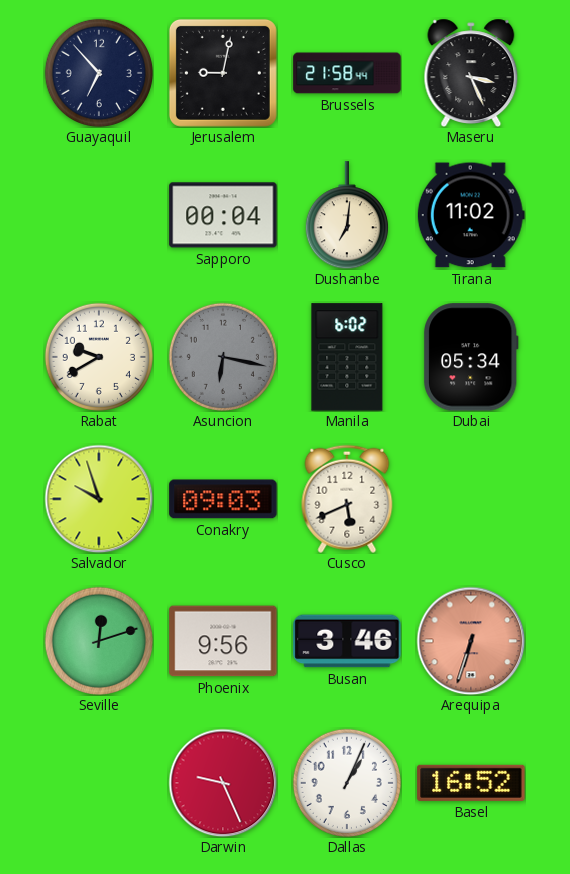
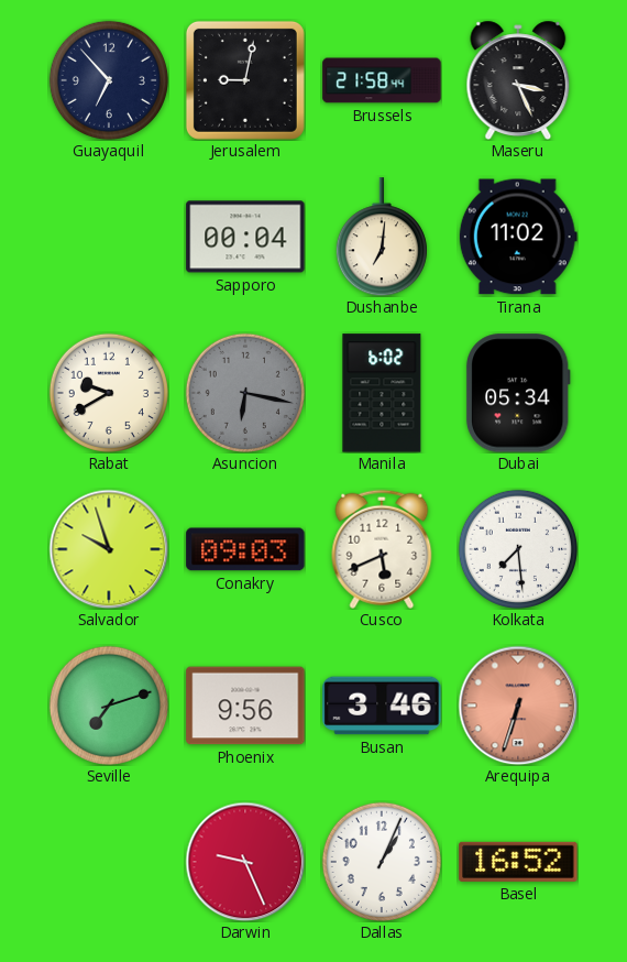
Kolkata: none -> 7:29 (518, 549)
Seville: 12:12 -> 7:12 (109, 706)
